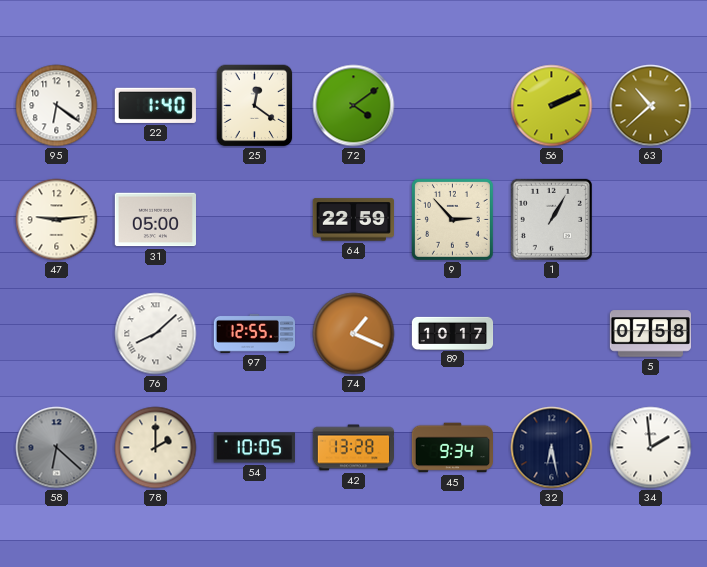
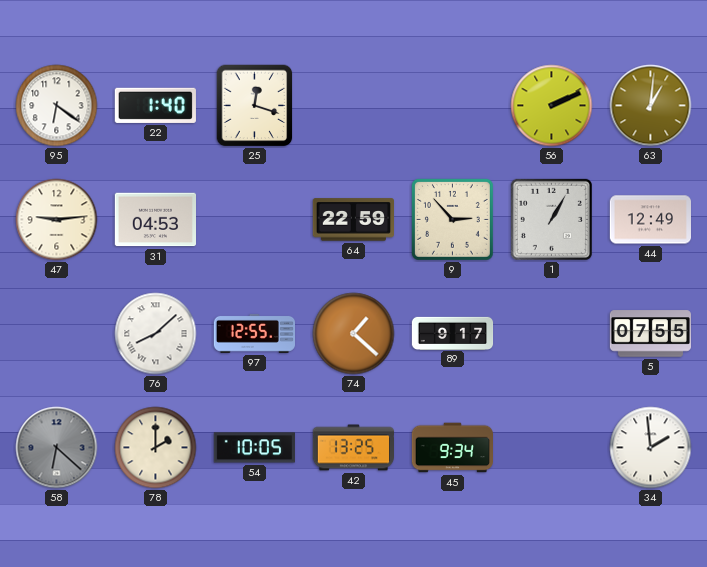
25: 12:21 -> 12:18 (255, 106)
72: 4:09 -> none (354, 106)
63: 10:38 -> 1:01 (651, 106)
31: 05:00 -> 04:53 (155, 220)
44: none -> 12:49 (650, 220)
74: 1:19 -> 1:22 (354, 334)
89: 10:17 -> 9:17 (453, 333)
5: 07:58 -> 07:55 (650, 334)
42: 13:28 -> 13:25 (353, 448)
32: 6:28 -> none (552, 448)
